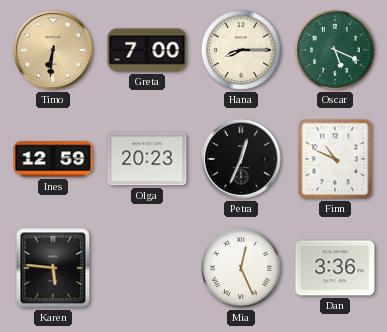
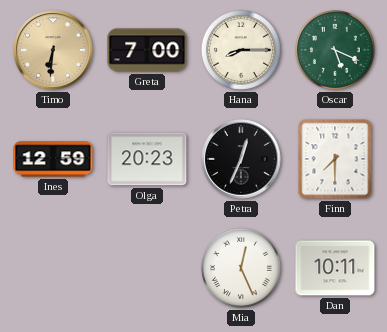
Finn: 10:49 -> 7:30 (335, 159)
Karen: 5:46 -> none (53, 268)
Dan: 3:36 -> 10:11 (335, 268)
